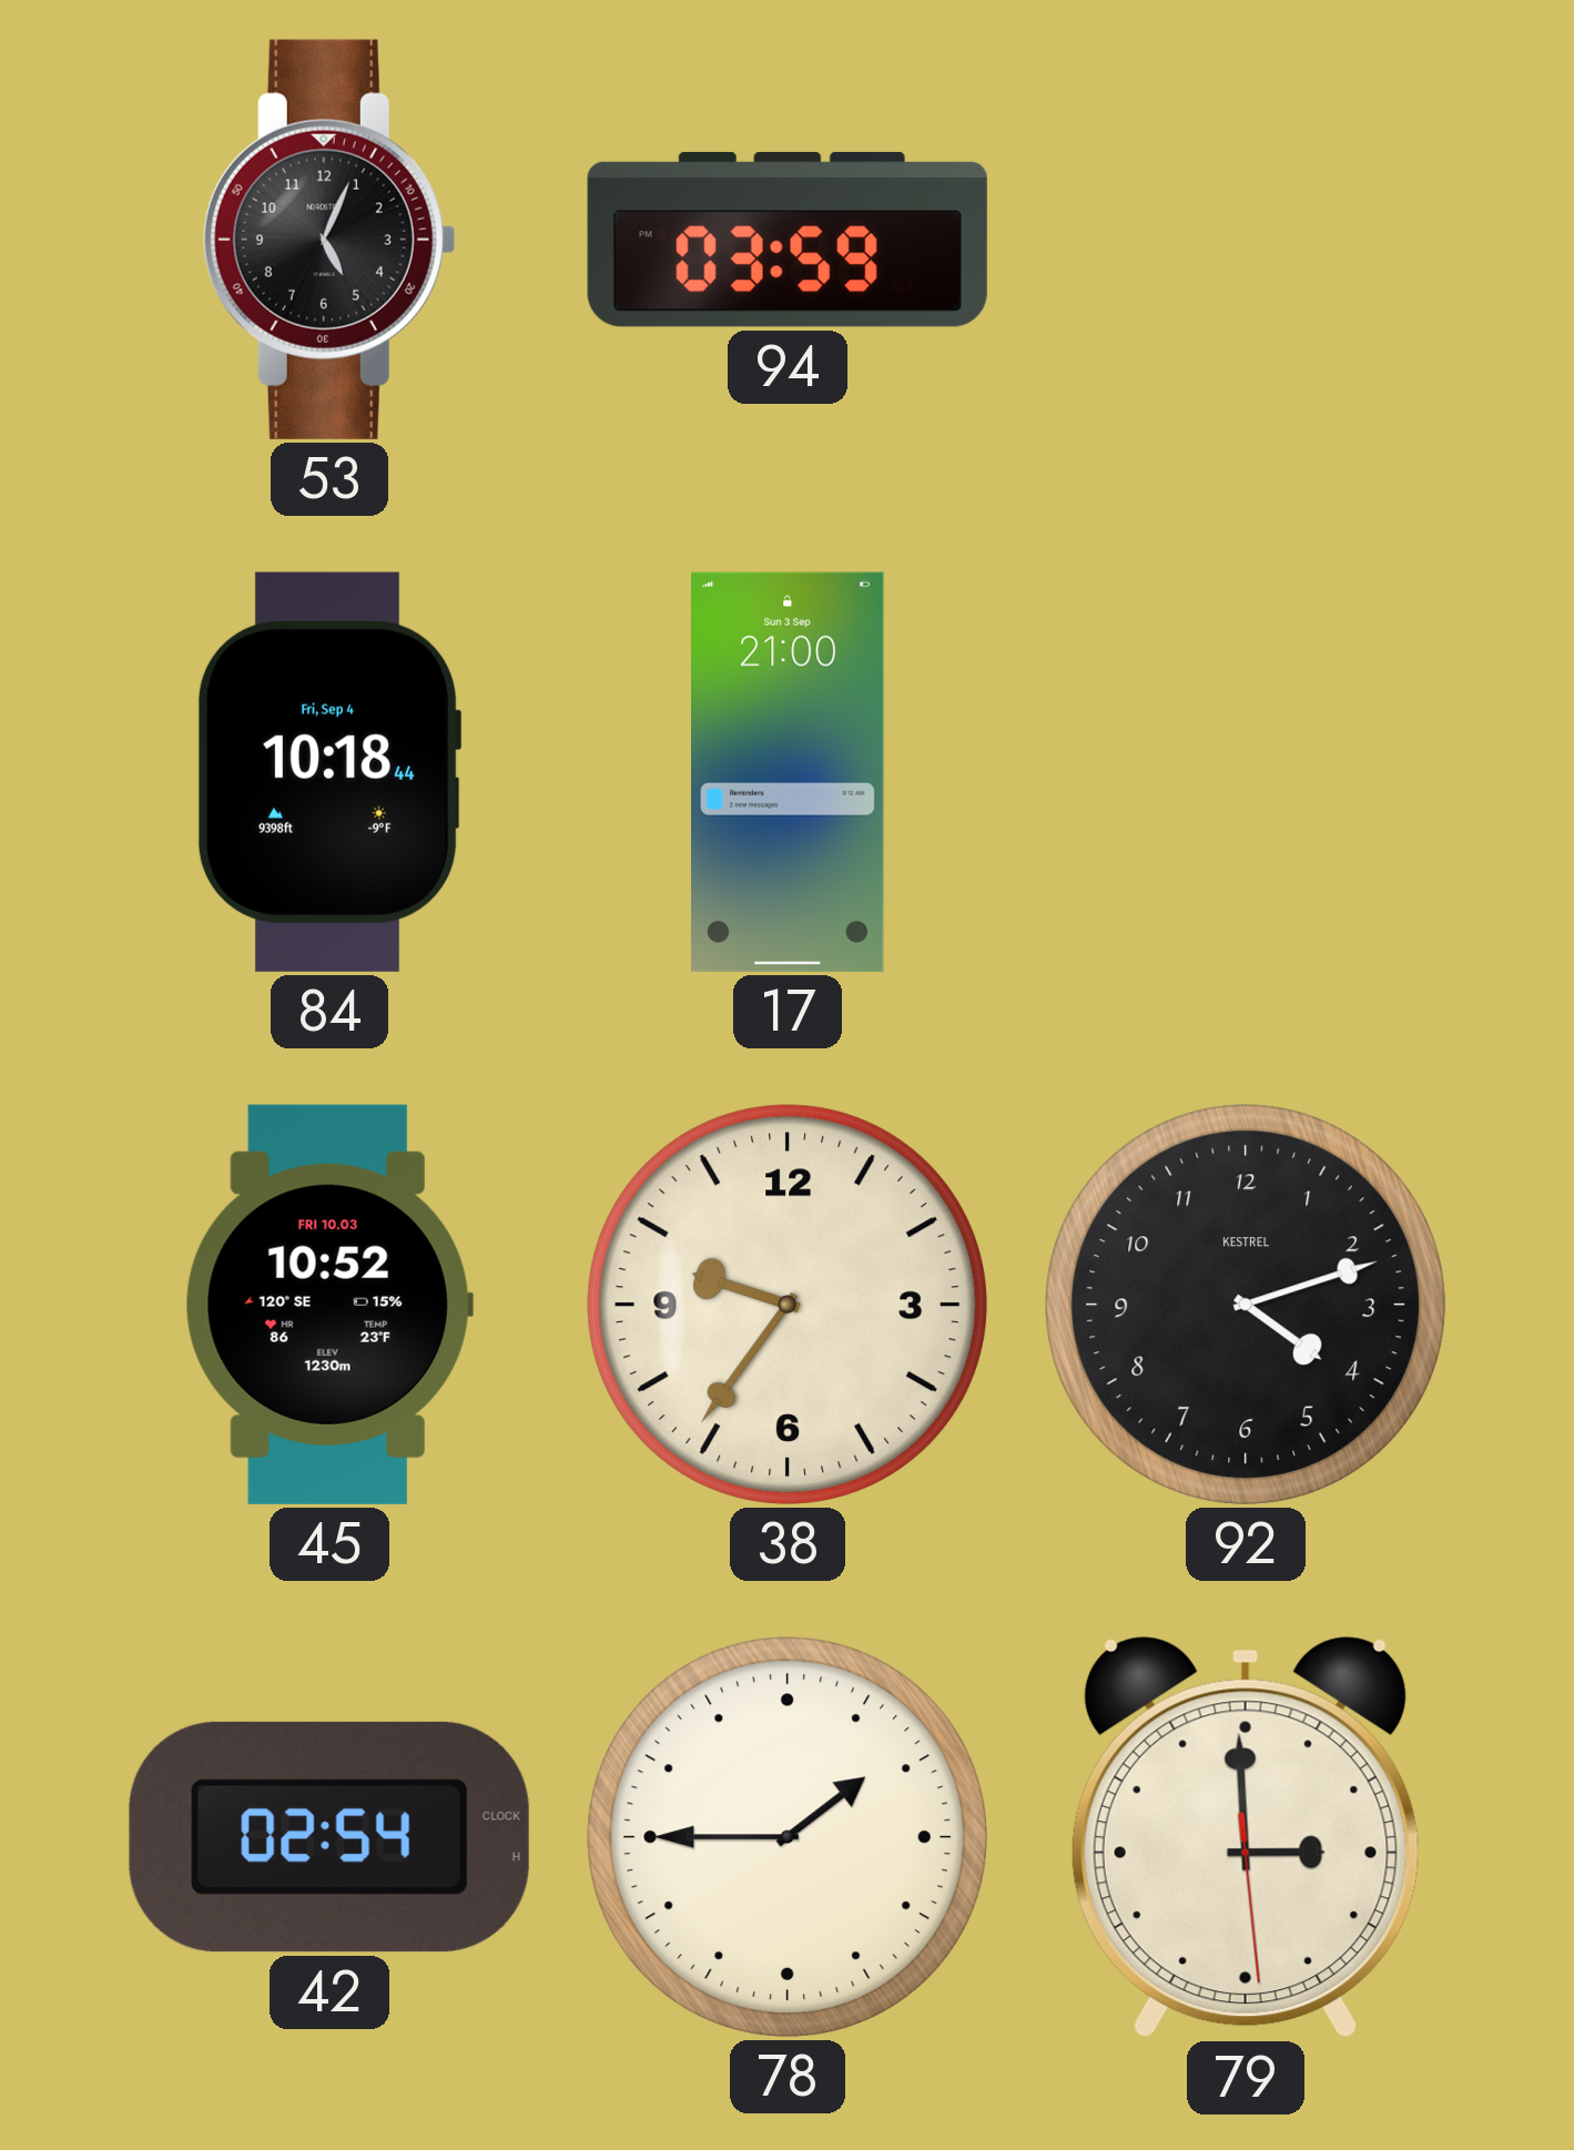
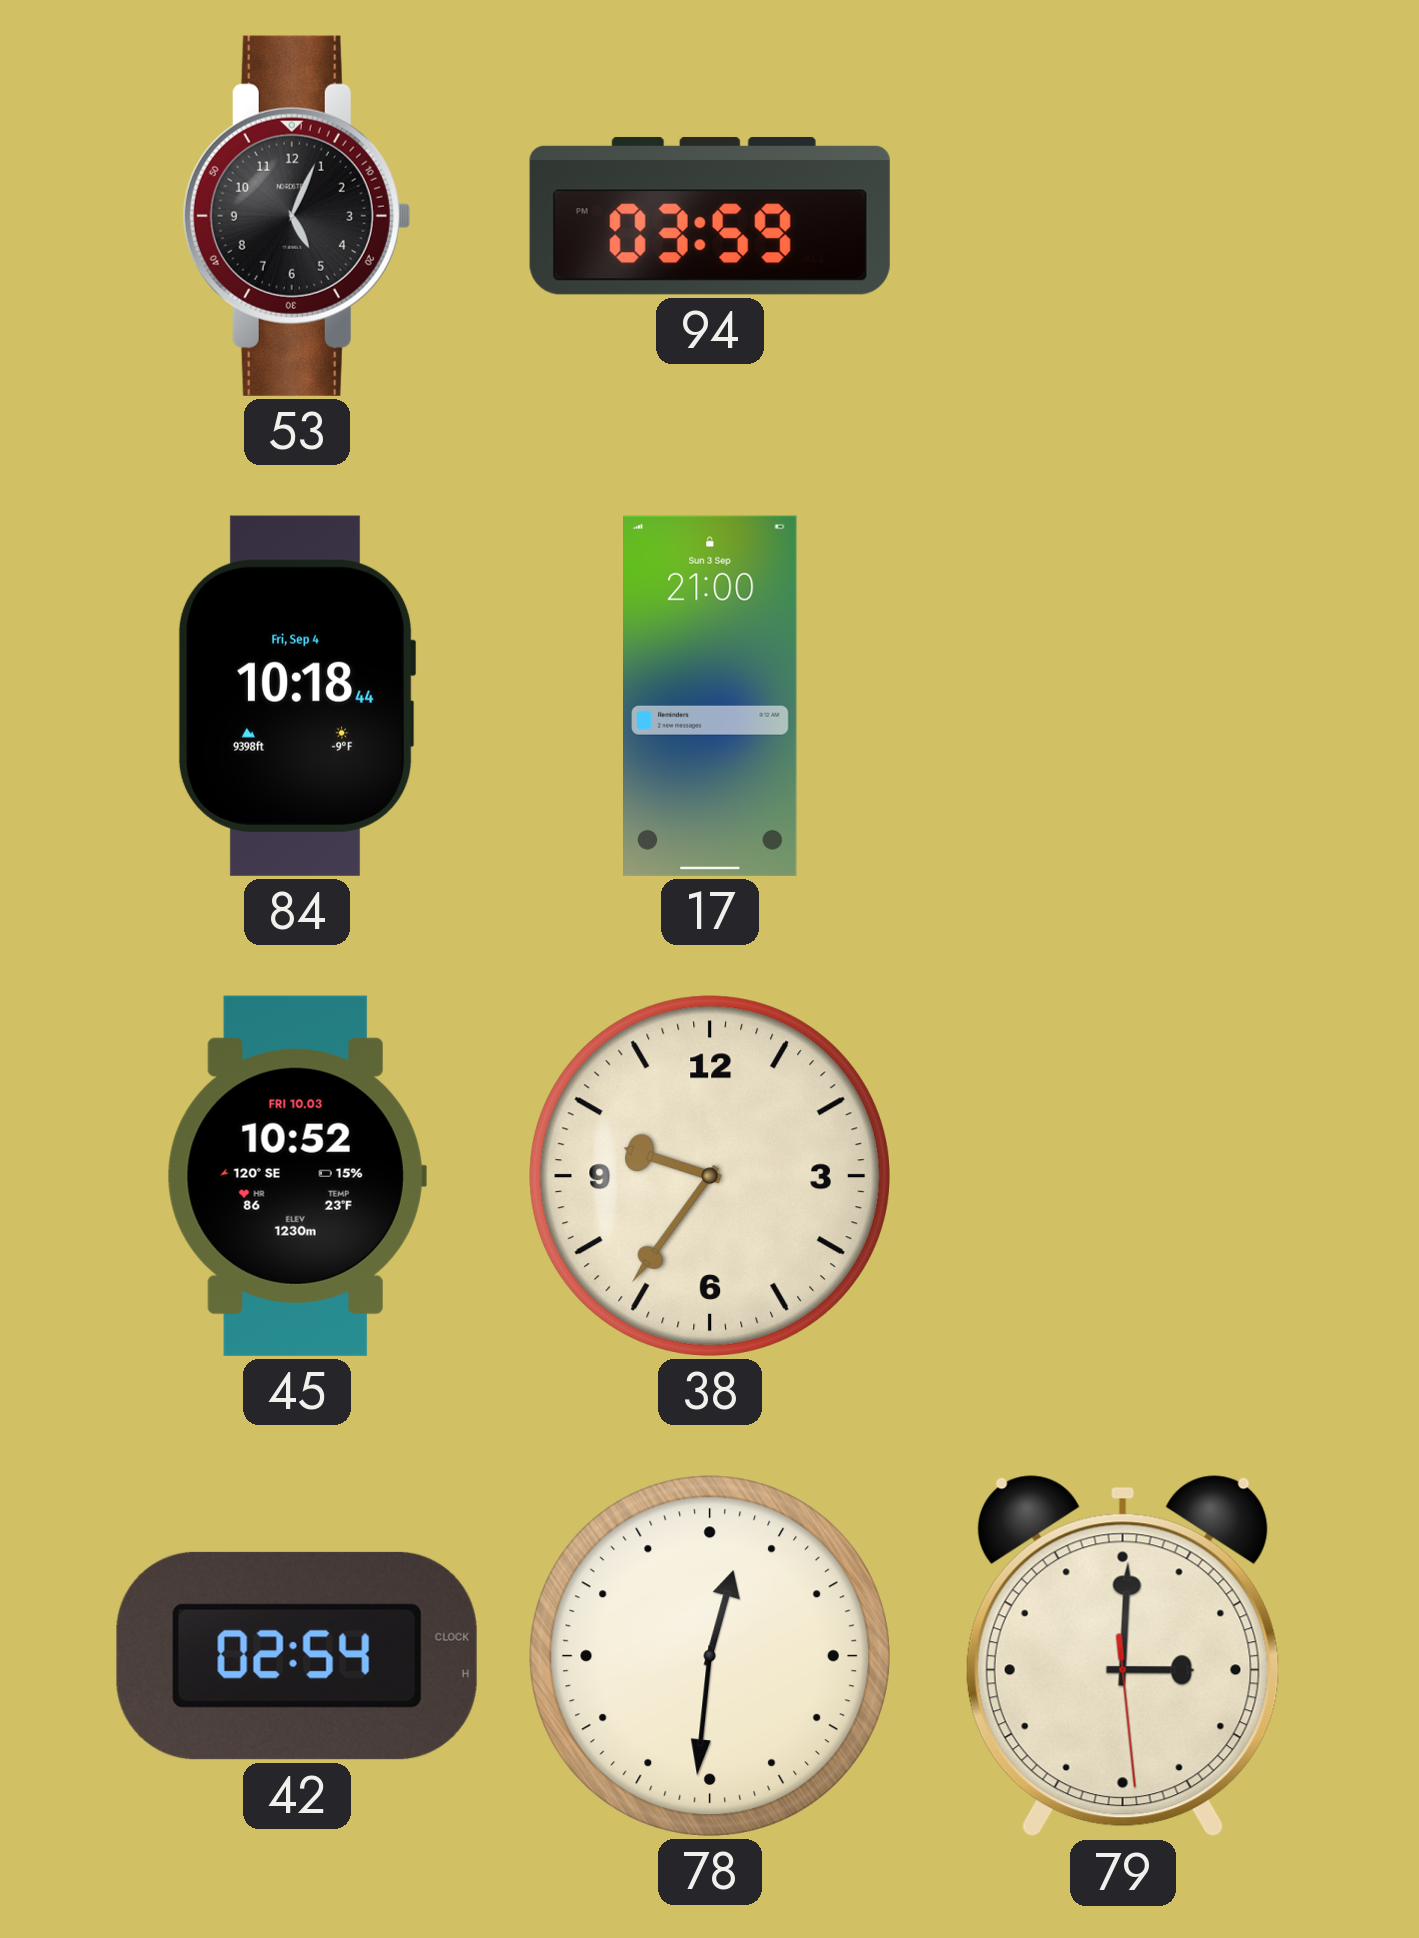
92: 4:12 -> none (1246, 1305)
78: 1:45 -> 12:31 (710, 1656)
79: 2:59 -> 3:00 (1123, 1656)
